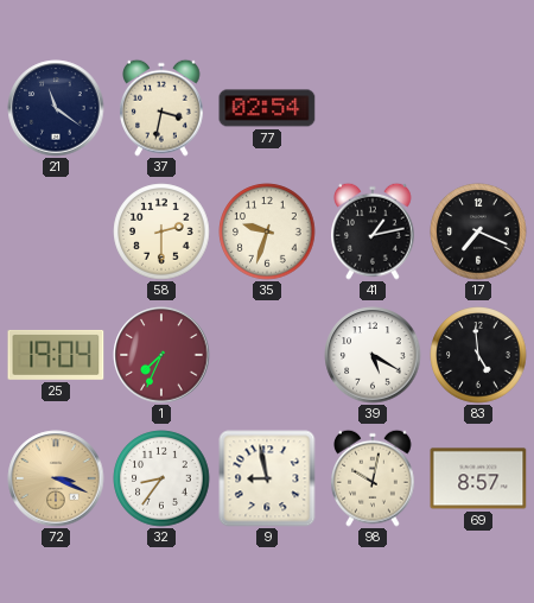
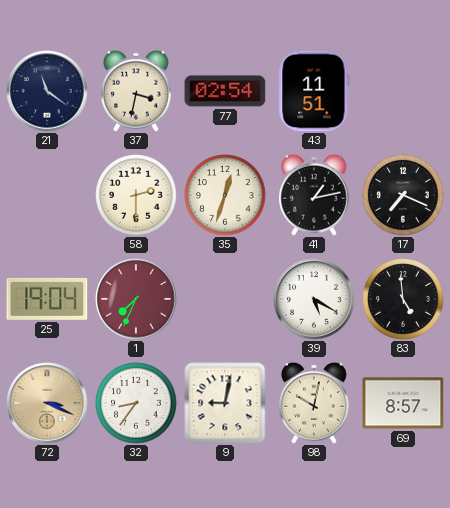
43: none -> 11:51 (314, 91)
35: 9:33 -> 12:33 (225, 195)
9: 8:58 -> 9:02 (225, 403)
